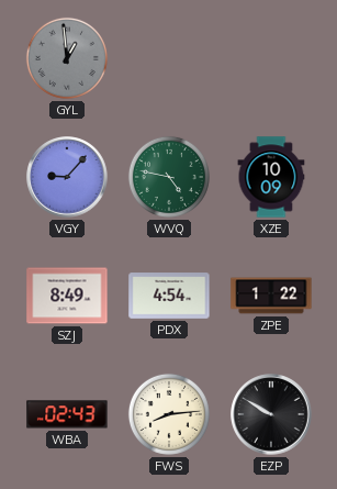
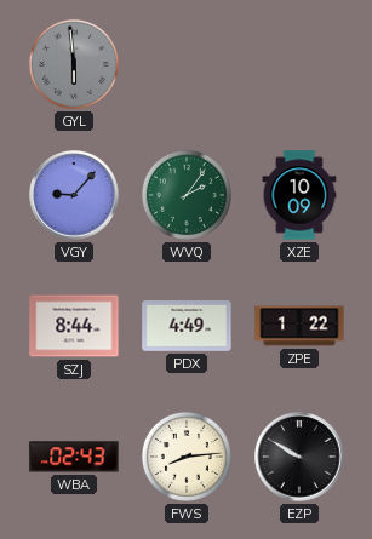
GYL: 12:59 -> 5:59 (74, 64)
WVQ: 4:47 -> 2:06 (187, 195)
SZJ: 8:49 -> 8:44 (74, 326)
PDX: 4:54 -> 4:49 (187, 326)
